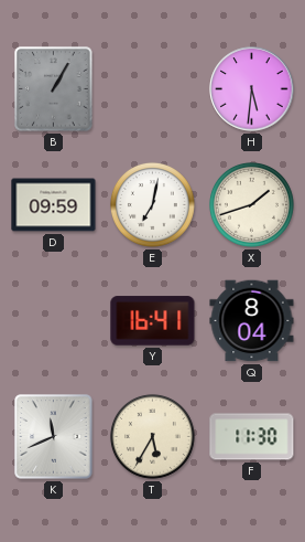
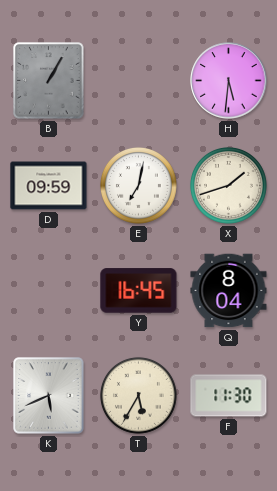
Y: 16:41 -> 16:45 (139, 291)
K: 11:41 -> 5:41 (49, 396)
